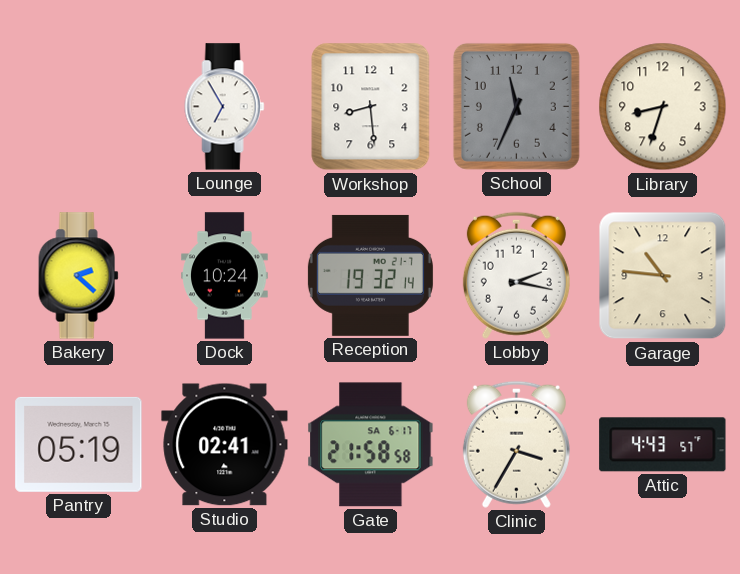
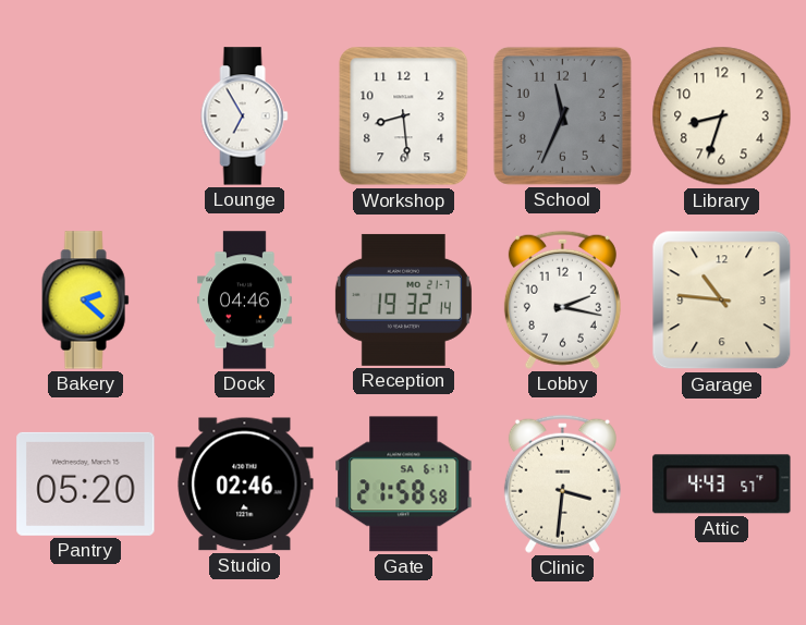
Dock: 10:24 -> 04:46 (245, 301)
Pantry: 05:19 -> 05:20 (86, 483)
Studio: 02:41 -> 02:46 (245, 485)
Clinic: 3:35 -> 3:31 (562, 483)
